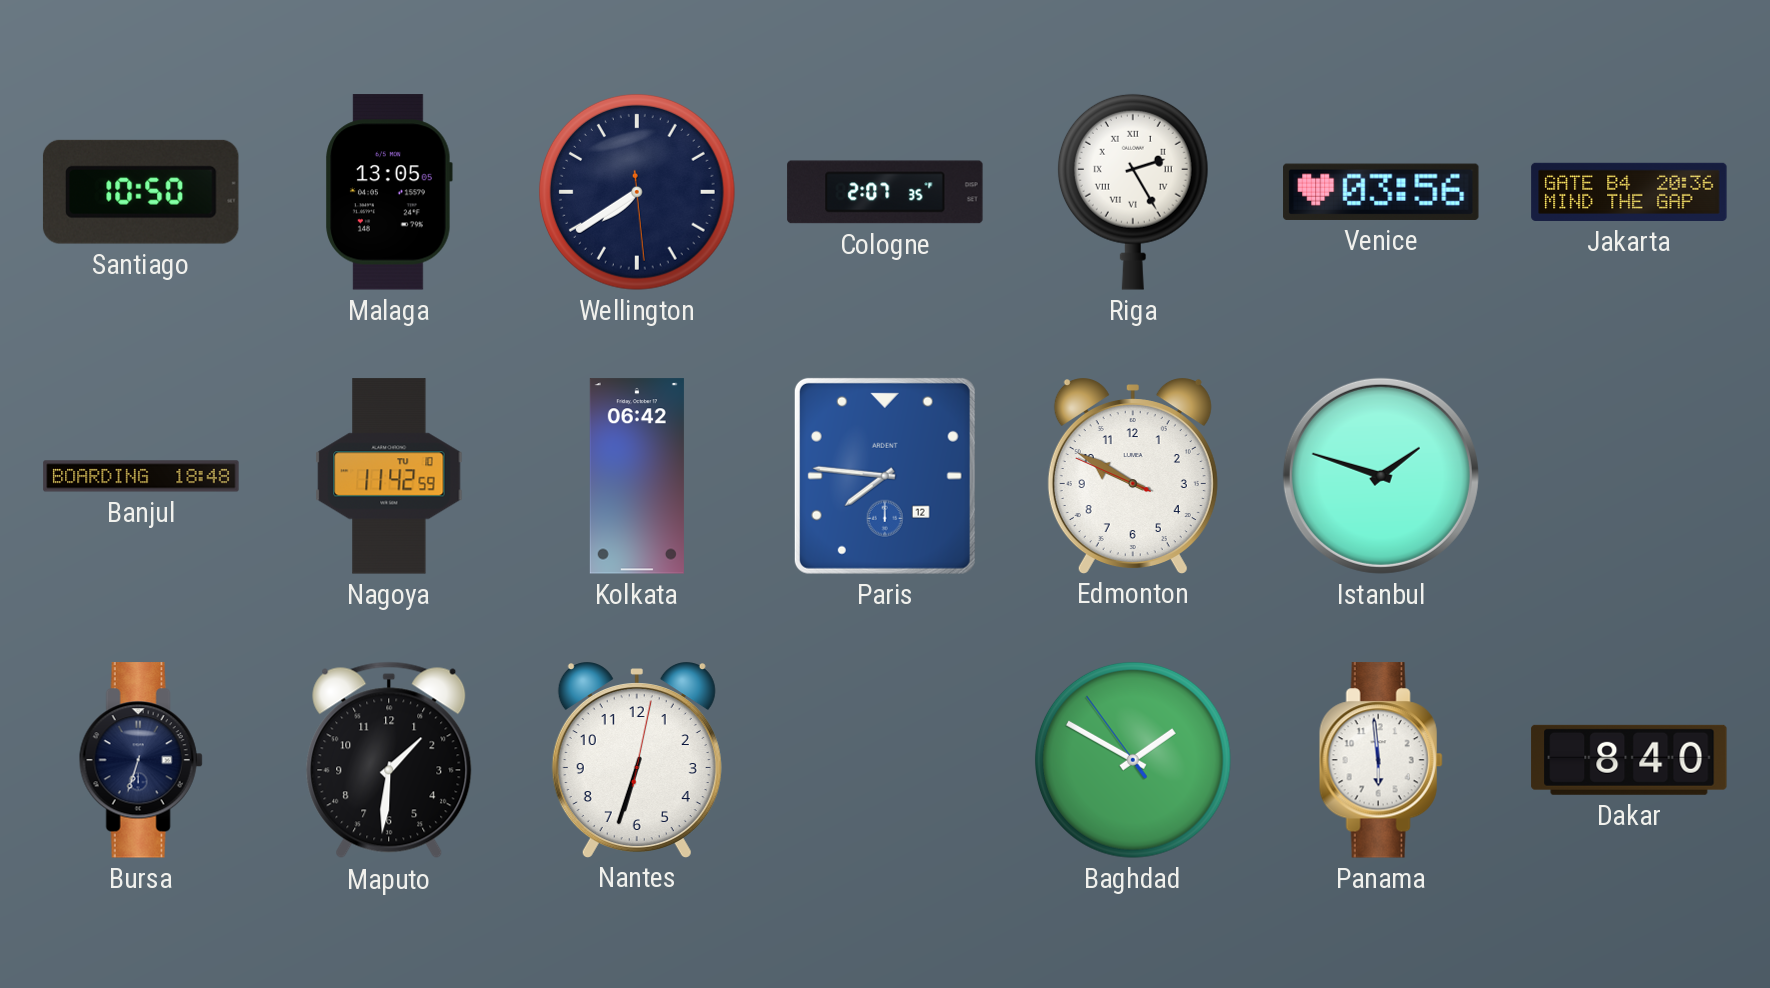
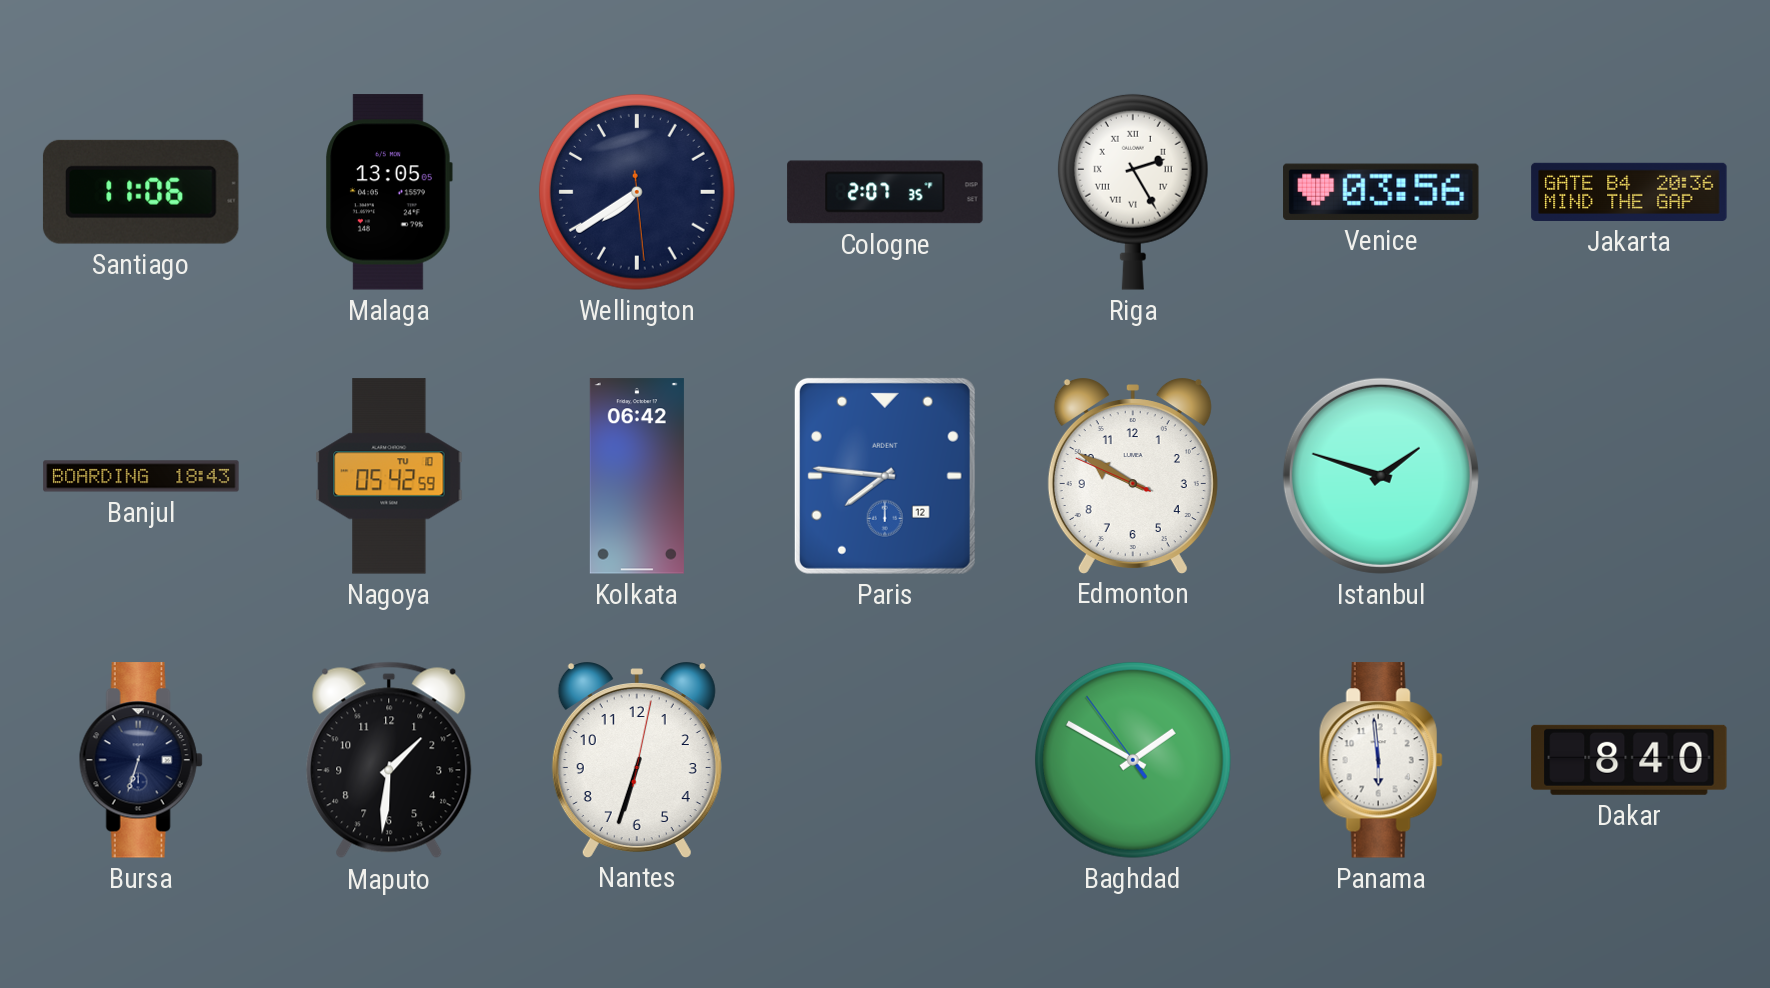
Santiago: 10:50 -> 11:06 (141, 192)
Banjul: 18:48 -> 18:43 (141, 476)
Nagoya: 11:42 -> 05:42 (389, 476)
